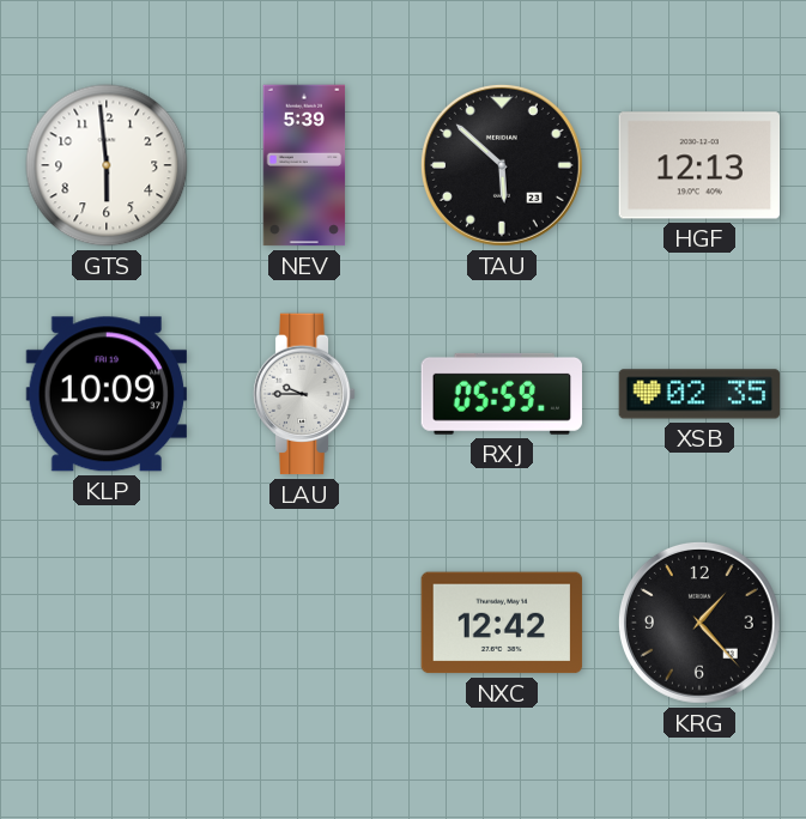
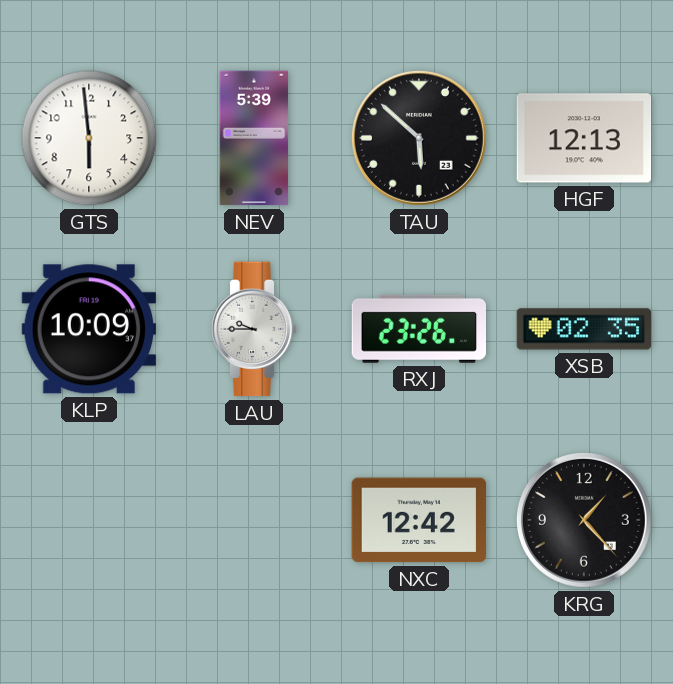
RXJ: 05:59 -> 23:26 (418, 329)
